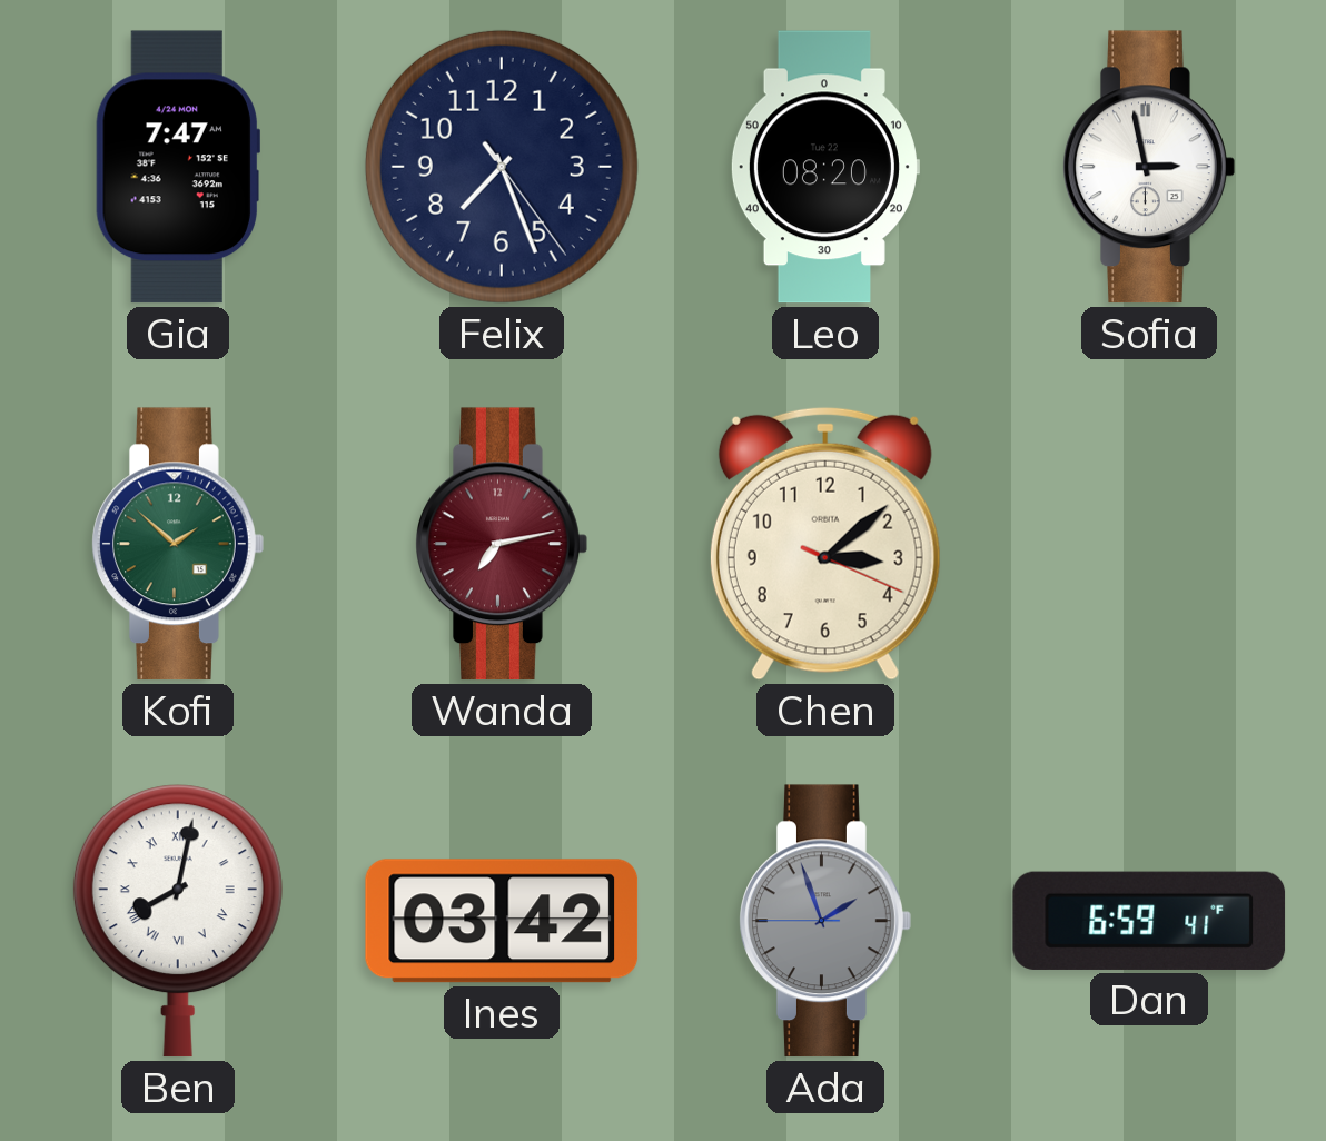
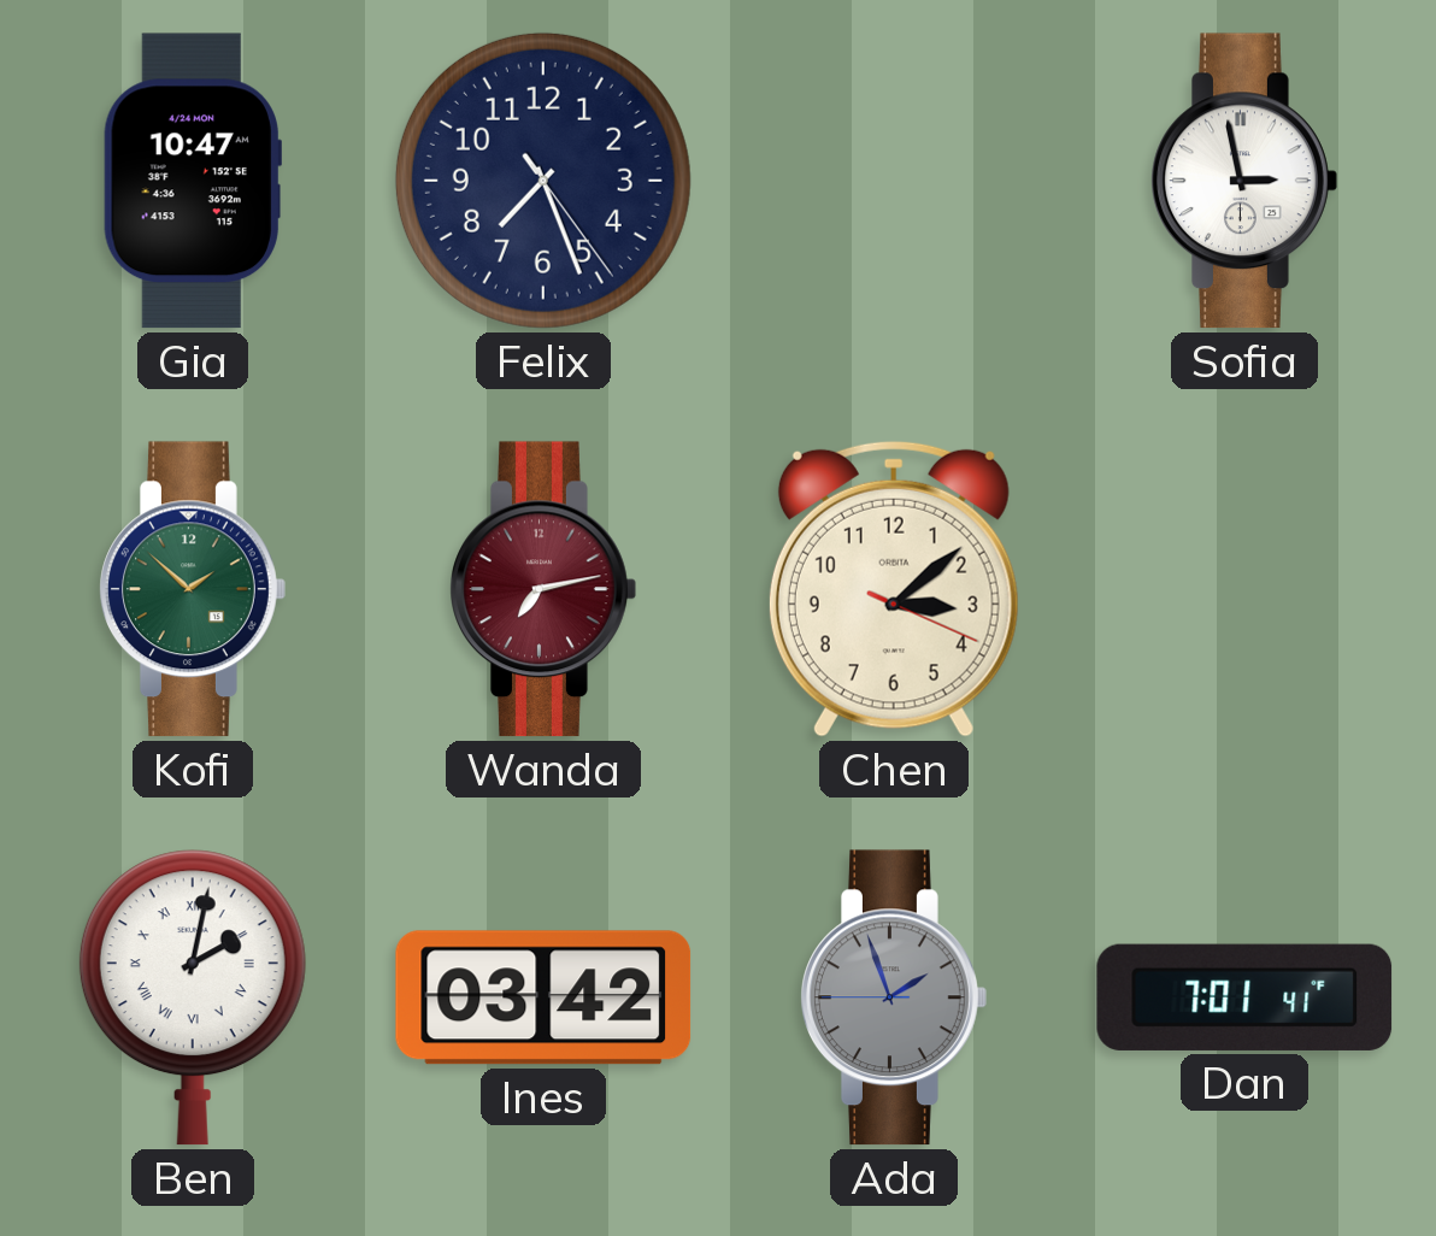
Gia: 7:47 -> 10:47 (193, 181)
Leo: 08:20 -> none (824, 167)
Ben: 8:02 -> 2:02 (193, 997)
Dan: 6:59 -> 7:01 (1244, 997)
